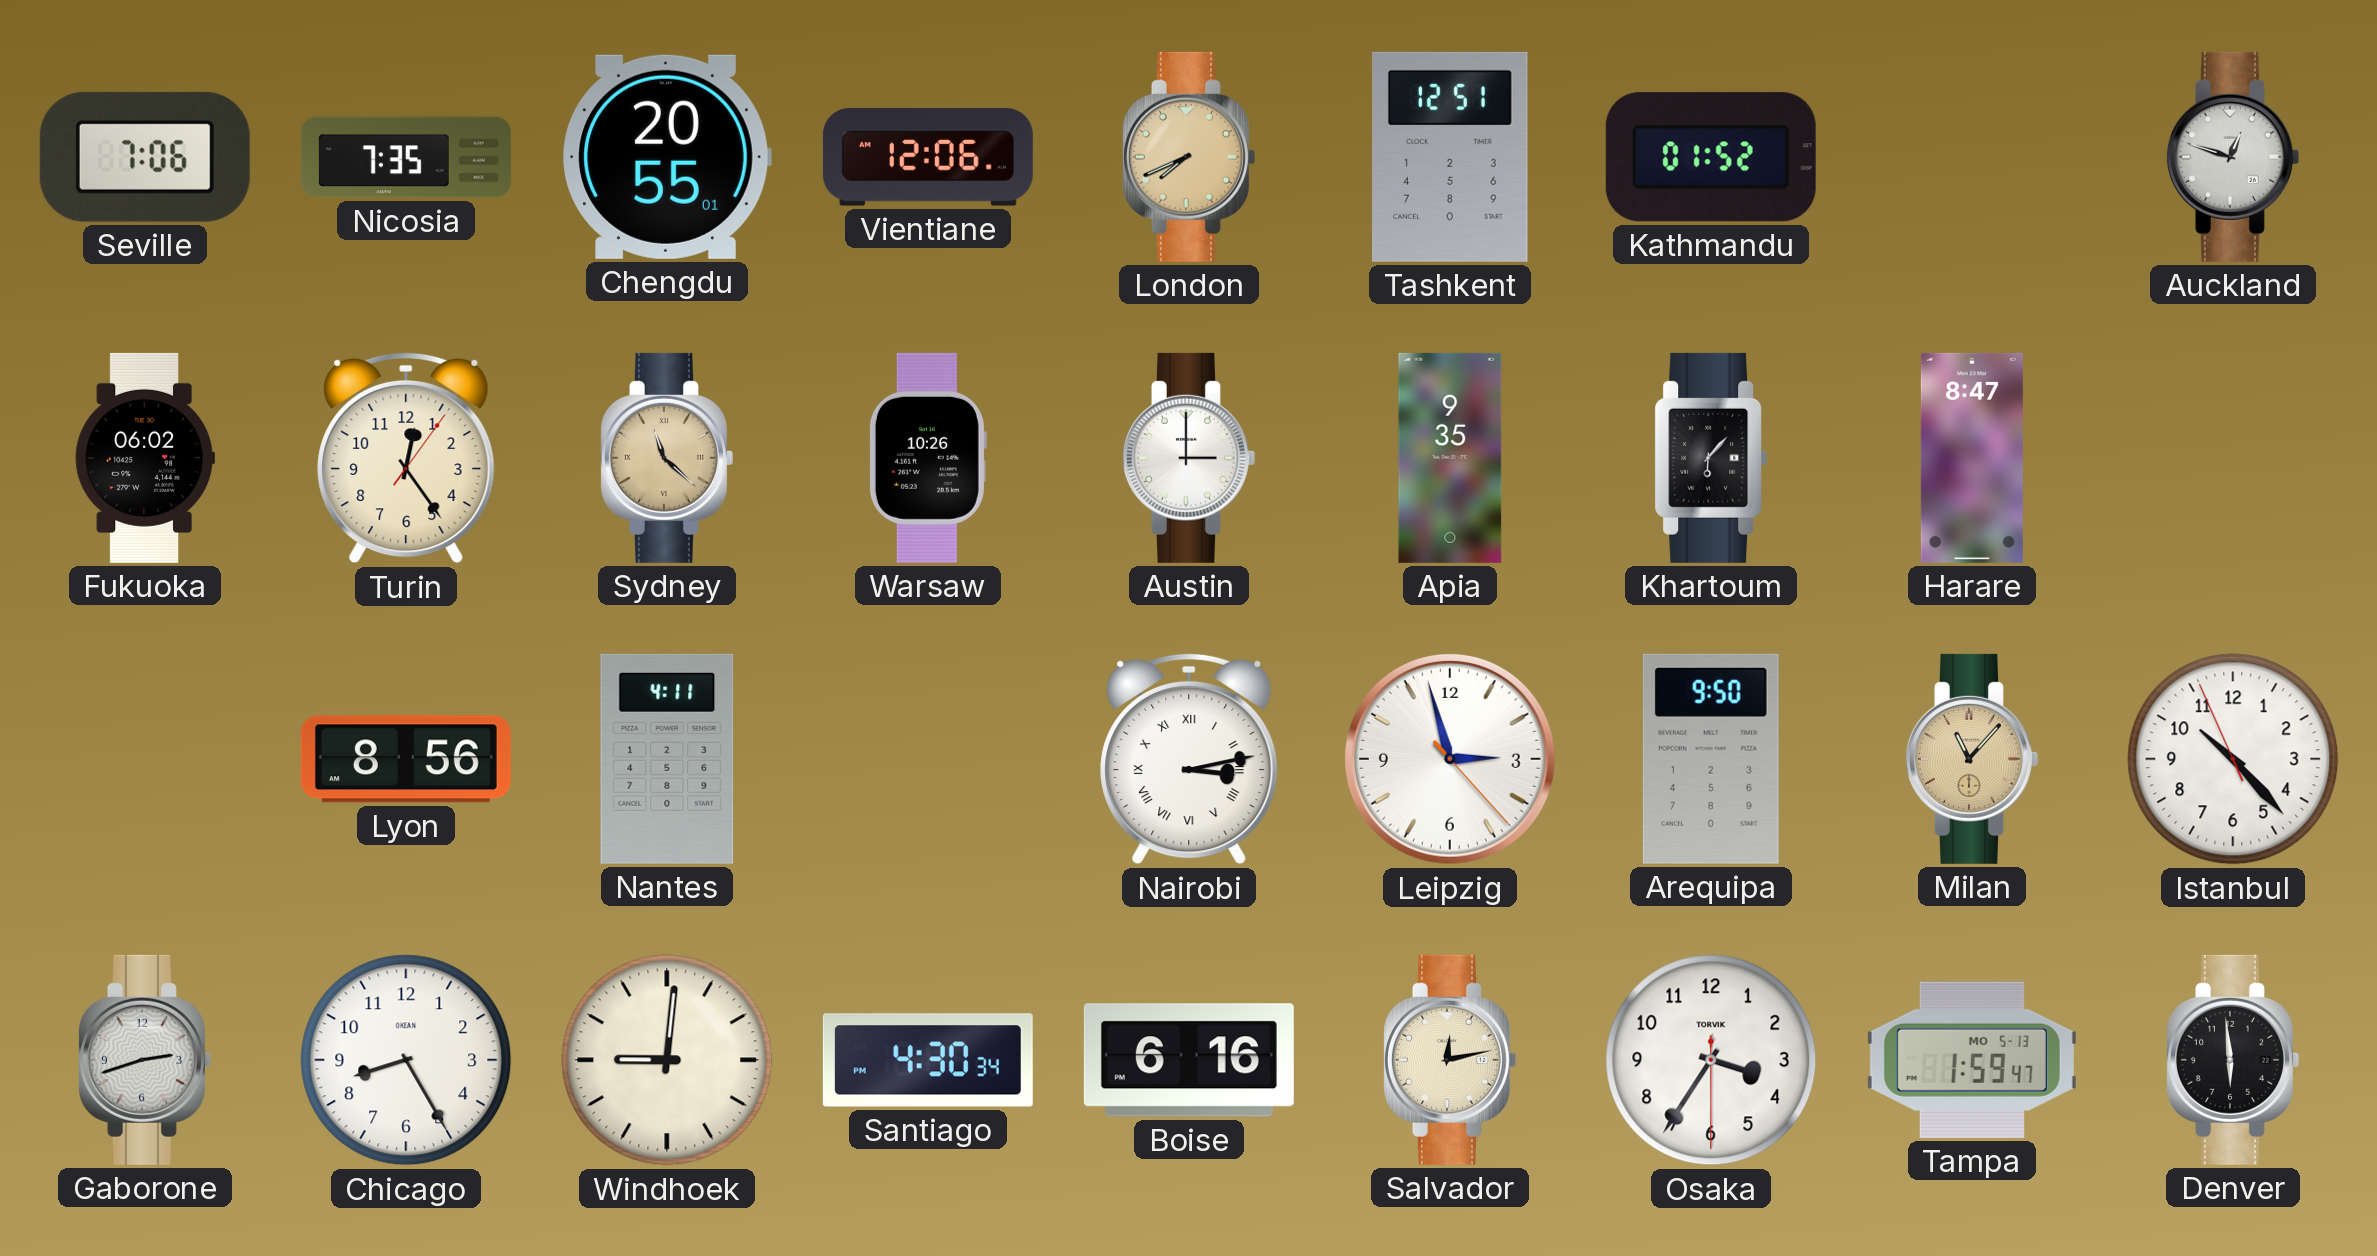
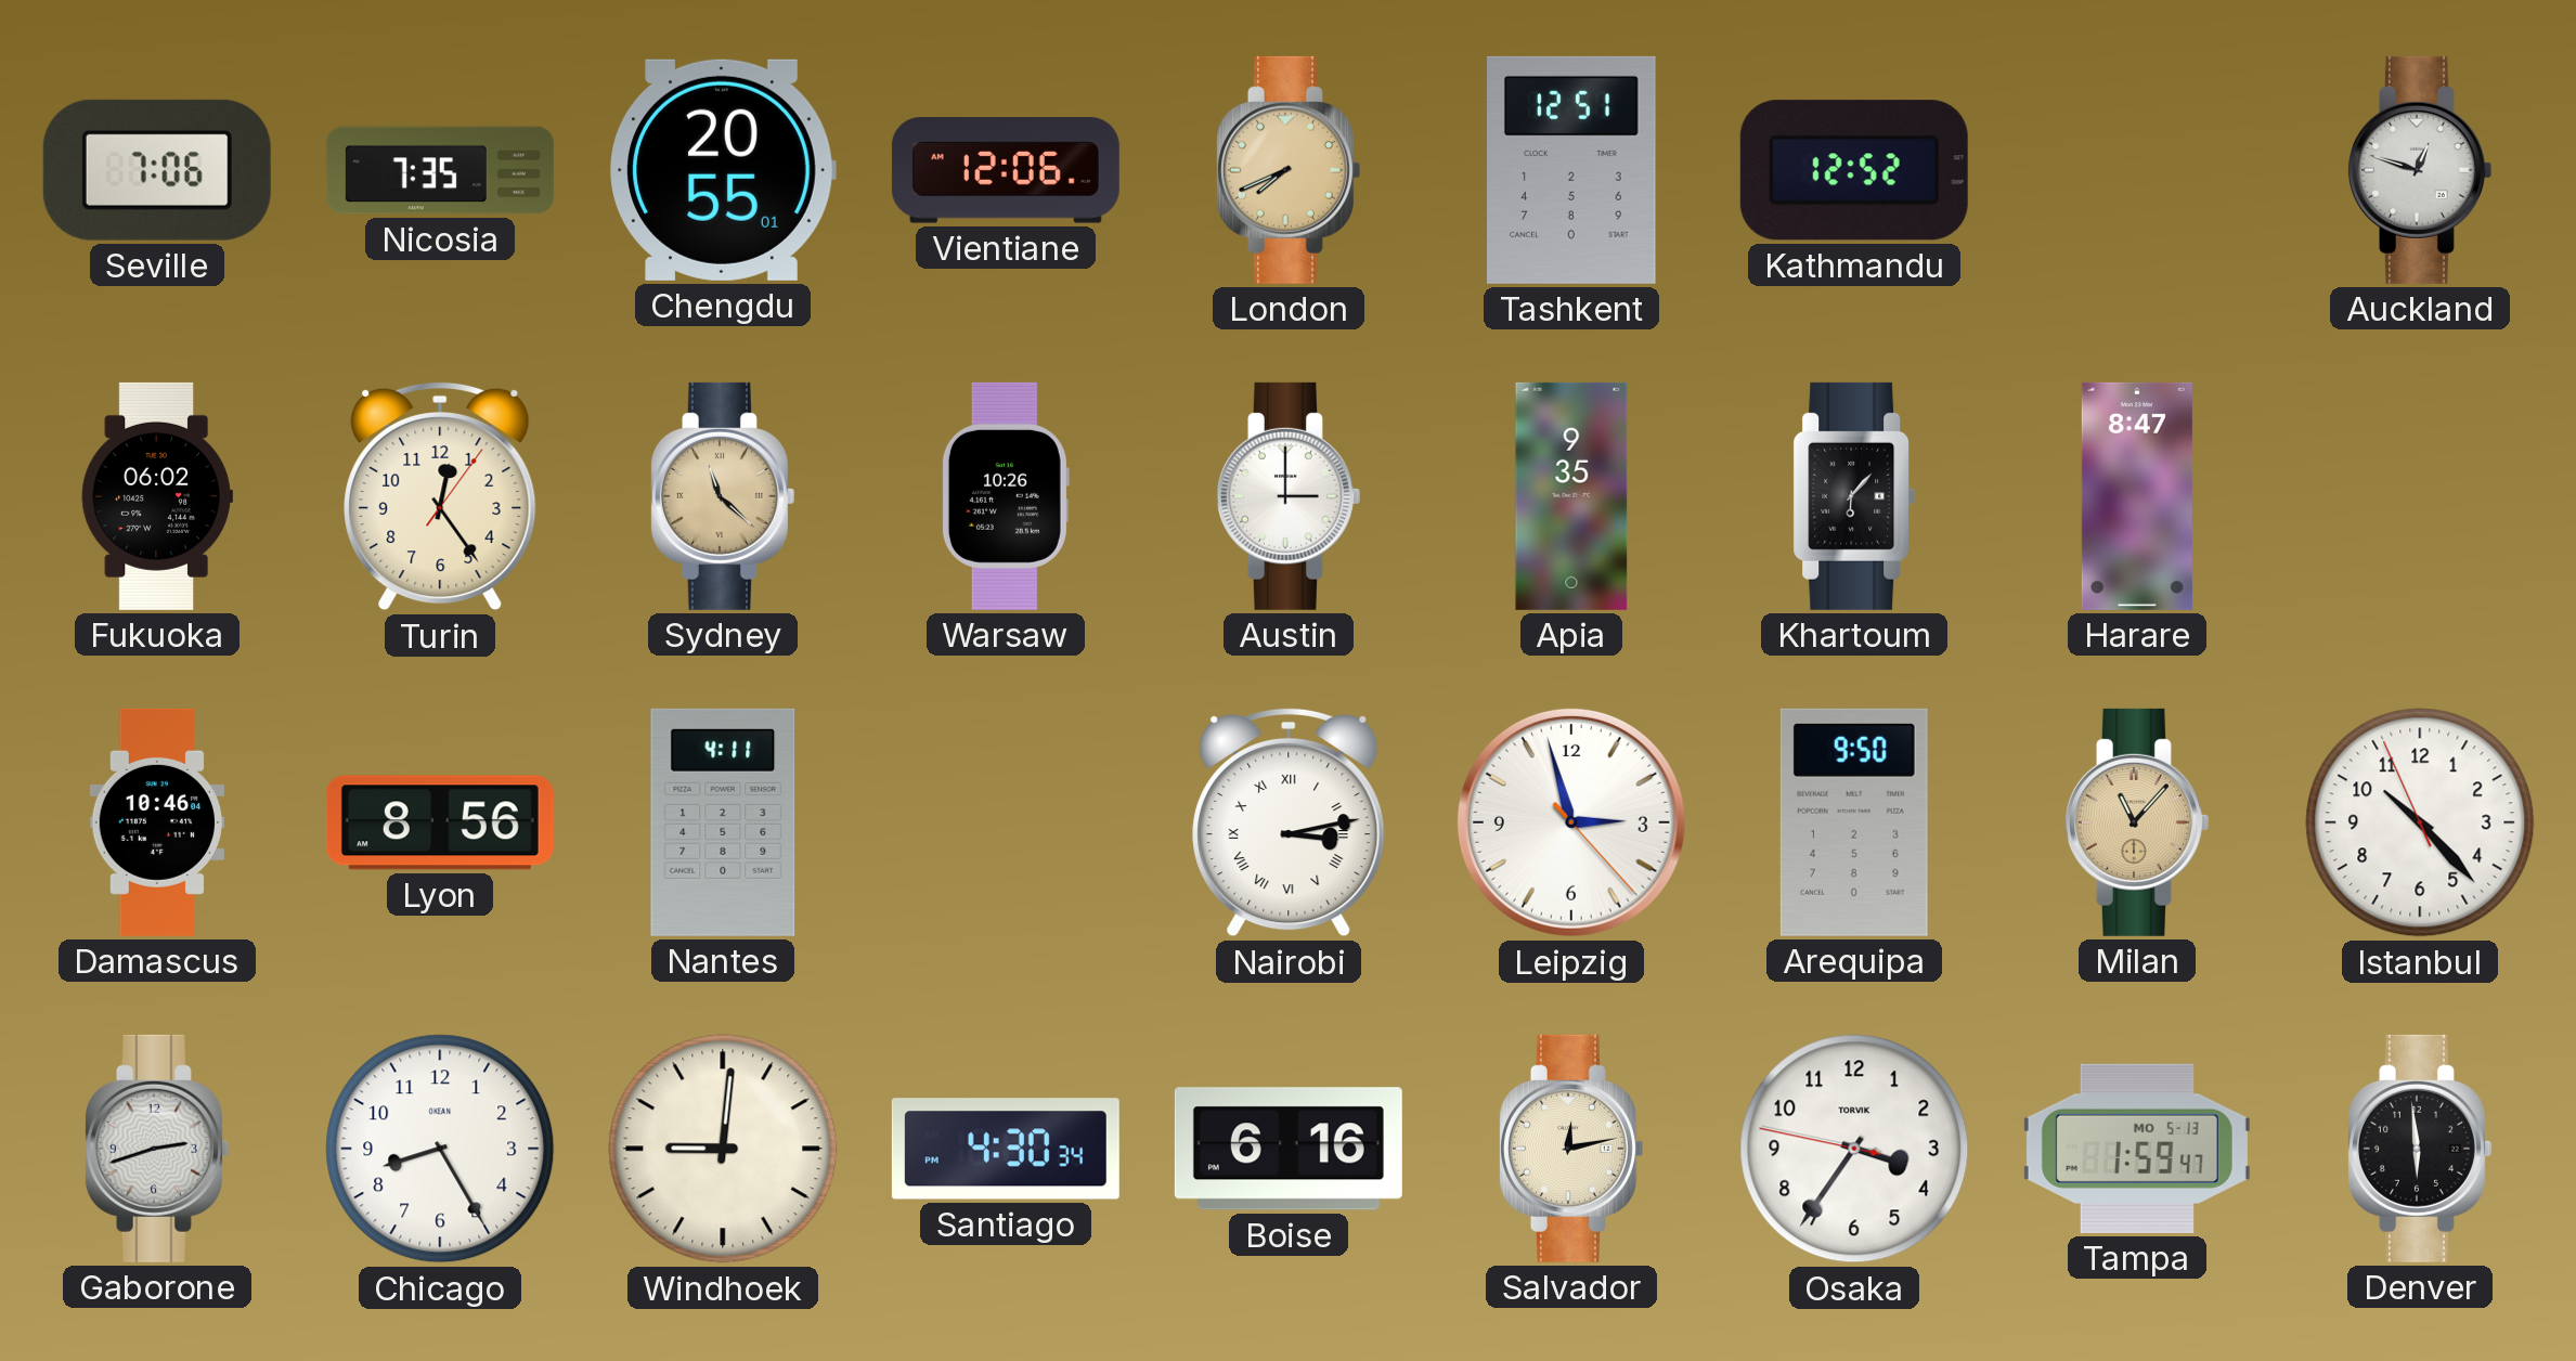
Kathmandu: 01:52 -> 12:52 (1854, 170)
Damascus: none -> 10:46 (157, 822)
Osaka: 3:35:30 -> 3:35:47 (1854, 1149)
